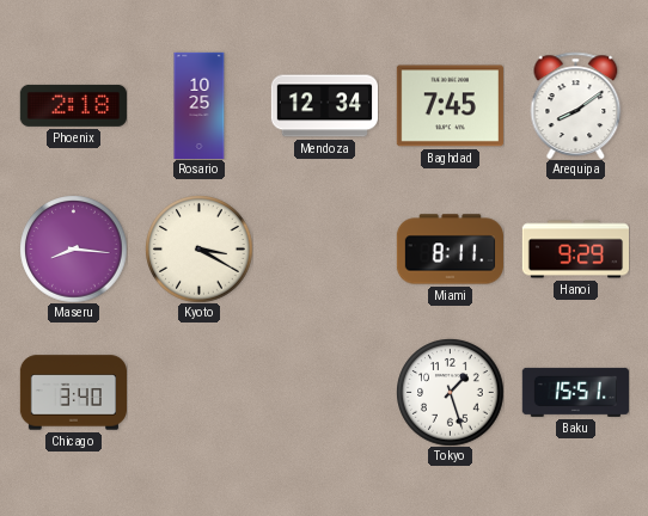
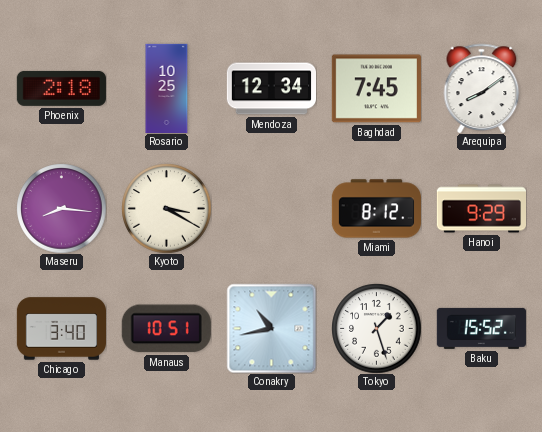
Miami: 8:11 -> 8:12 (376, 209)
Manaus: none -> 10:51 (166, 329)
Conakry: none -> 10:43 (271, 328)
Baku: 15:51 -> 15:52 (481, 328)
